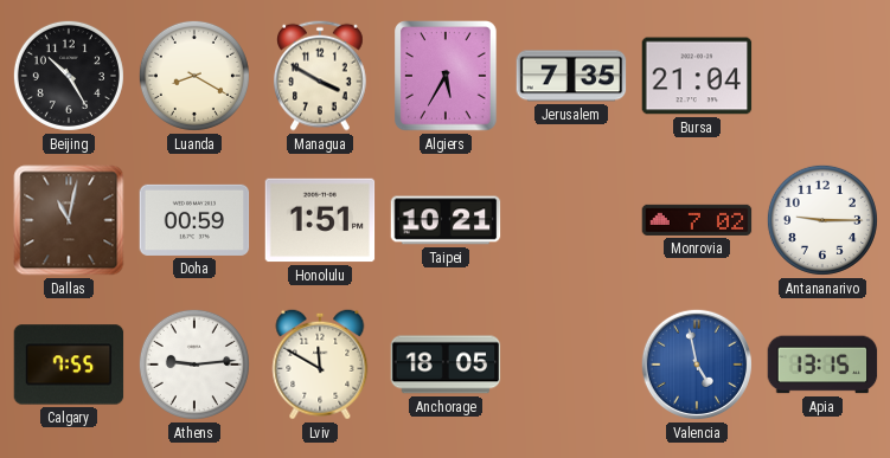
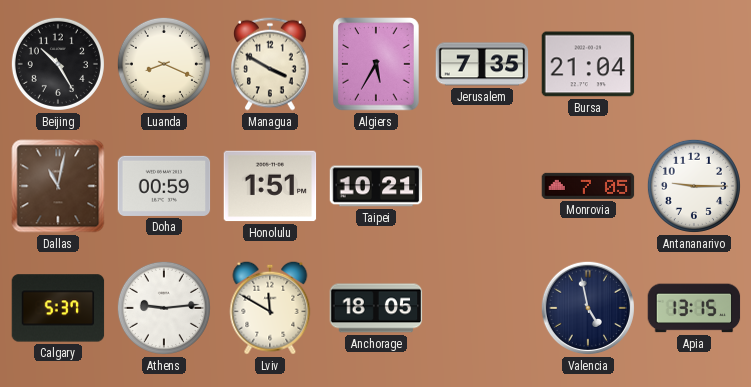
Luanda: 8:20 -> 8:19 (164, 64)
Monrovia: 7:02 -> 7:05 (588, 186)
Calgary: 7:55 -> 5:37 (58, 308)
Valencia dial: blue -> navy (588, 308)
